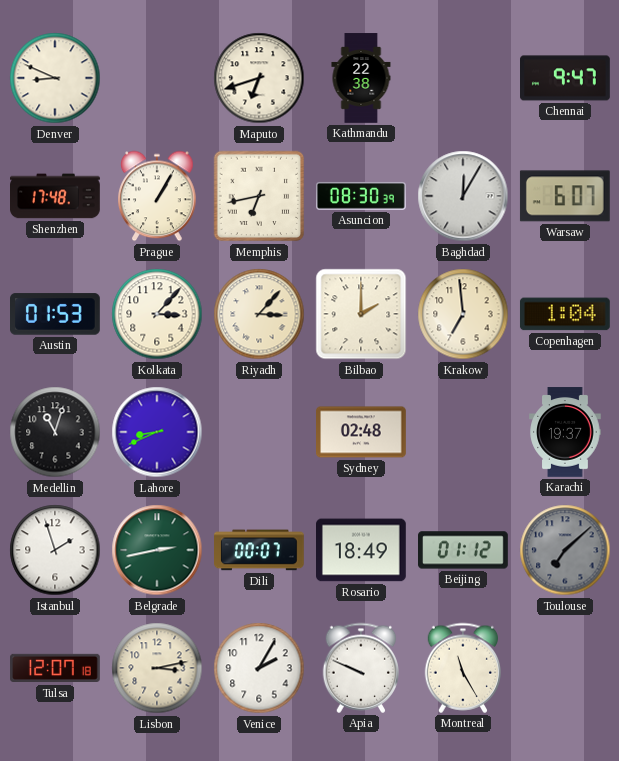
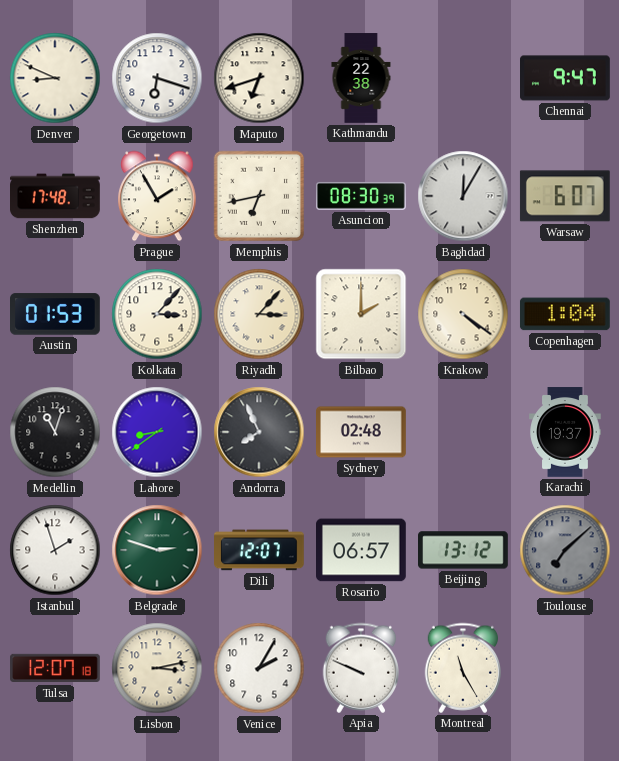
Georgetown: none -> 6:18 (157, 78)
Prague: 1:05 -> 1:55 (157, 196)
Krakow: 6:59 -> 4:21 (463, 314)
Lahore: 8:41 -> 8:39 (157, 432)
Andorra: none -> 7:56 (259, 432)
Belgrade: 2:43 -> 2:48 (157, 550)
Dili: 00:07 -> 12:07 (260, 550)
Rosario: 18:49 -> 06:57 (362, 550)
Beijing: 01:12 -> 13:12 (464, 550)
